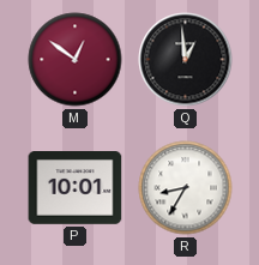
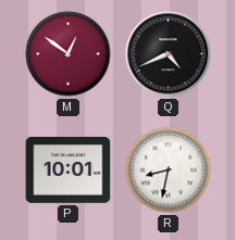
Q: 12:59 -> 4:41 (169, 54)
R: 8:35 -> 8:32 (169, 170)
